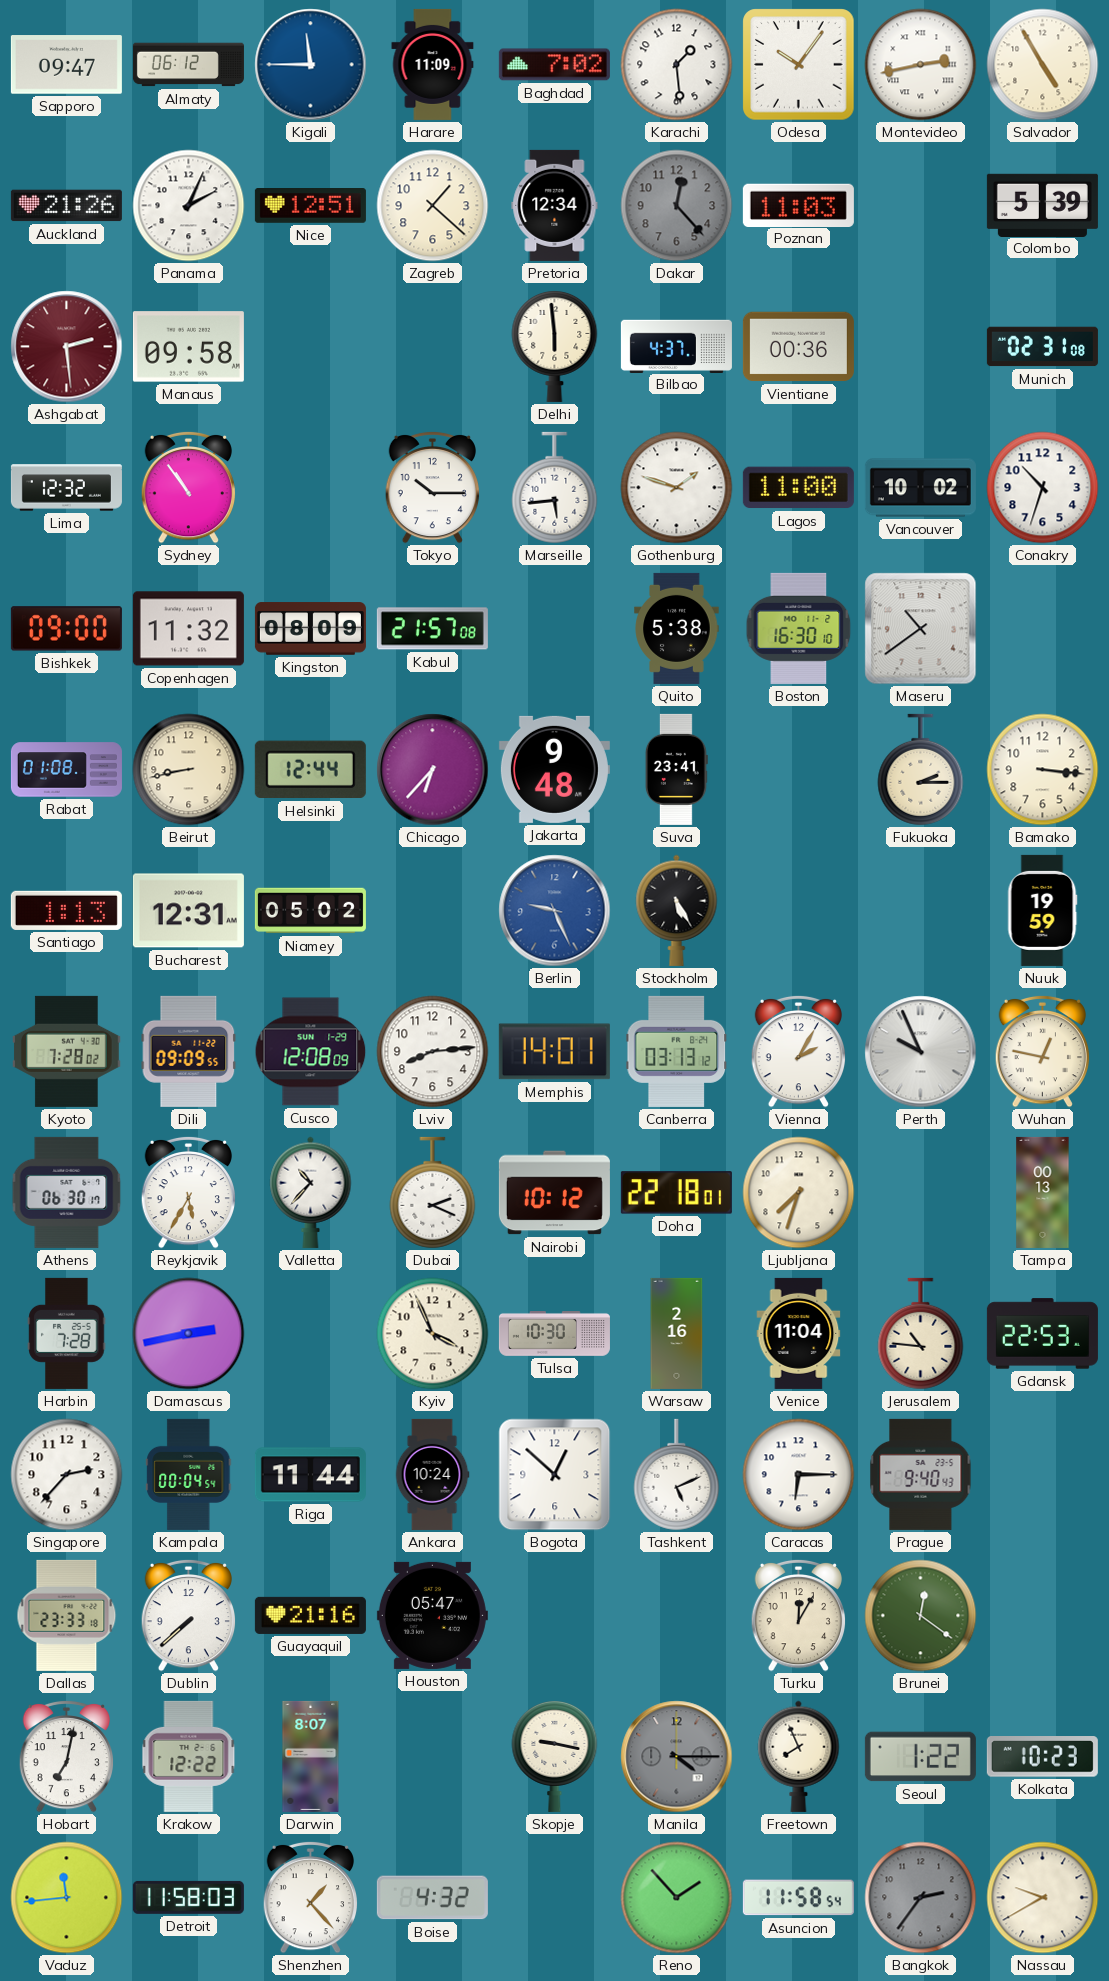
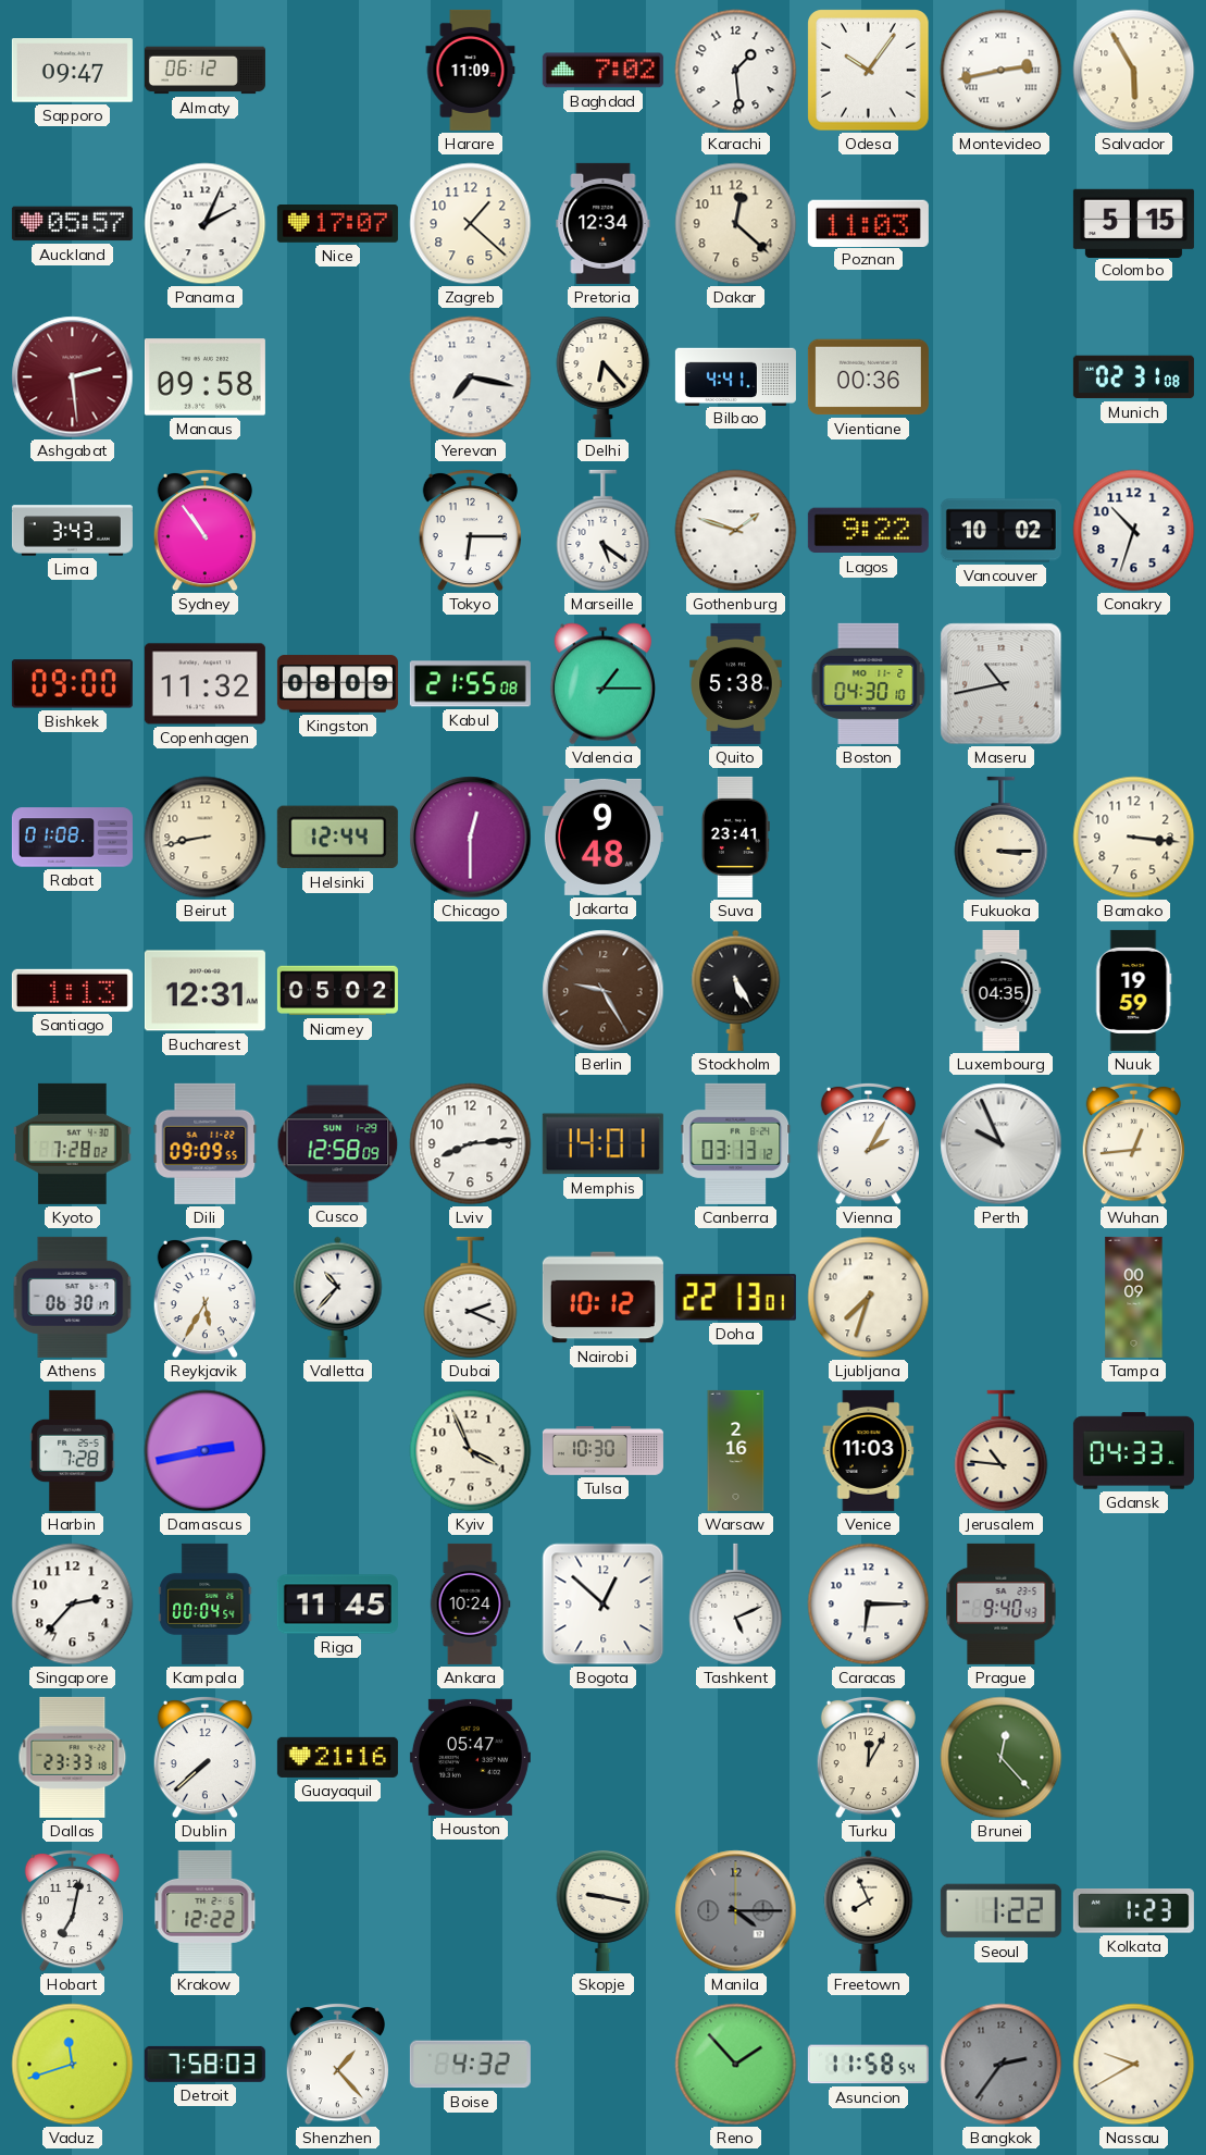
Kigali: 11:45 -> none (311, 65)
Salvador: 4:55 -> 5:55 (1134, 71)
Auckland: 21:26 -> 05:57 (72, 224)
Nice: 12:51 -> 17:07 (337, 224)
Dakar: 12:23 -> 12:22 (736, 224)
Dakar dial: grey -> cream (736, 224)
Colombo: 5:39 -> 5:15 (1133, 223)
Yerevan: none -> 7:17 (471, 377)
Delhi: 5:59 -> 6:23 (604, 376)
Bilbao: 4:37 -> 4:41 (735, 376)
Lima: 12:32 -> 3:43 (72, 531)
Tokyo: 10:15 -> 6:15 (470, 530)
Marseille: 5:44 -> 5:21 (604, 531)
Lagos: 11:00 -> 9:22 (868, 531)
Kabul: 21:57 -> 21:55 (470, 684)
Valencia: none -> 1:15 (602, 684)
Boston: 16:30 -> 04:30 (869, 683)
Maseru: 10:39 -> 10:43 (1002, 684)
Chicago: 6:37 -> 12:30 (471, 838)
Fukuoka: 2:15 -> 3:15 (1002, 838)
Berlin: 9:26 -> 9:25 (604, 991)
Berlin dial: blue -> brown (604, 991)
Luxembourg: none -> 04:35 (1002, 990)
Cusco: 12:08 -> 12:58 (338, 1144)
Wuhan: 12:47 -> 12:44 (1133, 1143)
Doha: 22:18 -> 22:13 (735, 1298)
Tampa: 00:13 -> 00:09 (1134, 1297)
Venice: 11:04 -> 11:03 (869, 1450)
Gdansk: 22:53 -> 04:33 (1133, 1451)
Riga: 11:44 -> 11:45 (337, 1605)
Brunei: 12:21 -> 12:23 (1002, 1758)
Darwin: 8:07 -> none (311, 1756)
Kolkata: 10:23 -> 1:23 (1133, 1911)
Vaduz: 11:44 -> 11:42 (73, 2065)
Detroit: 11:58 -> 7:58 (204, 2064)
